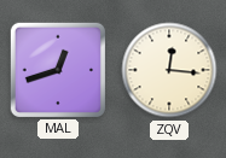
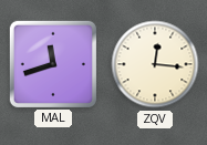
MAL: 12:42 -> 11:42 (53, 64)
